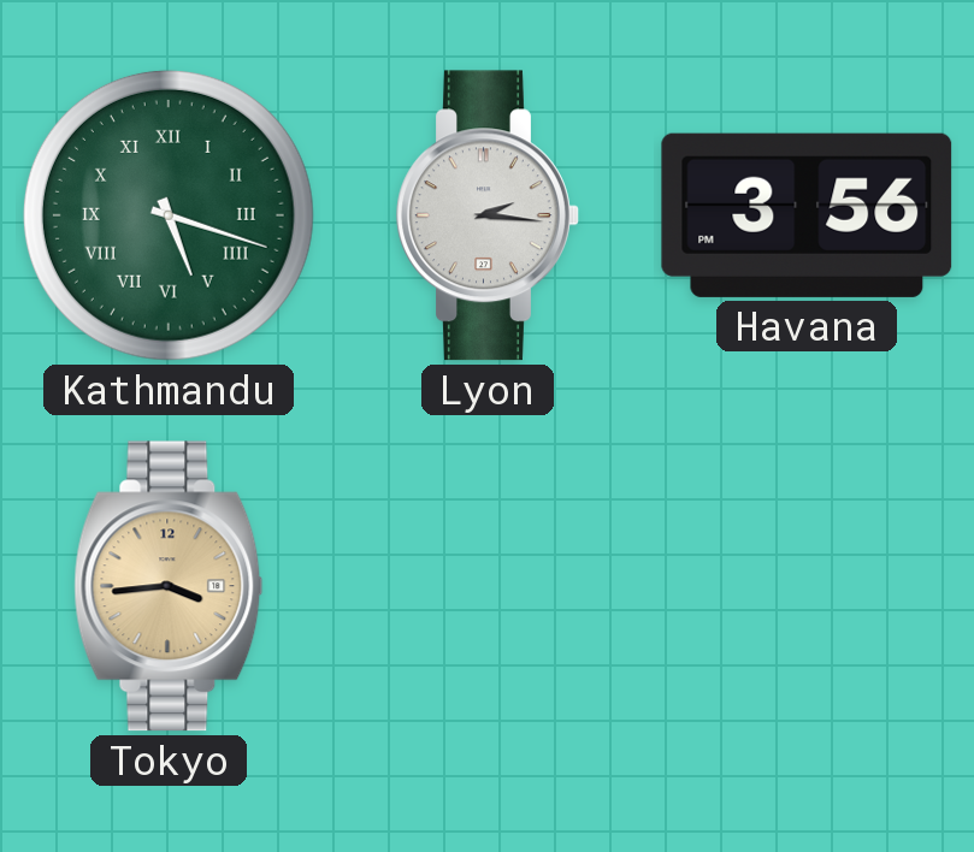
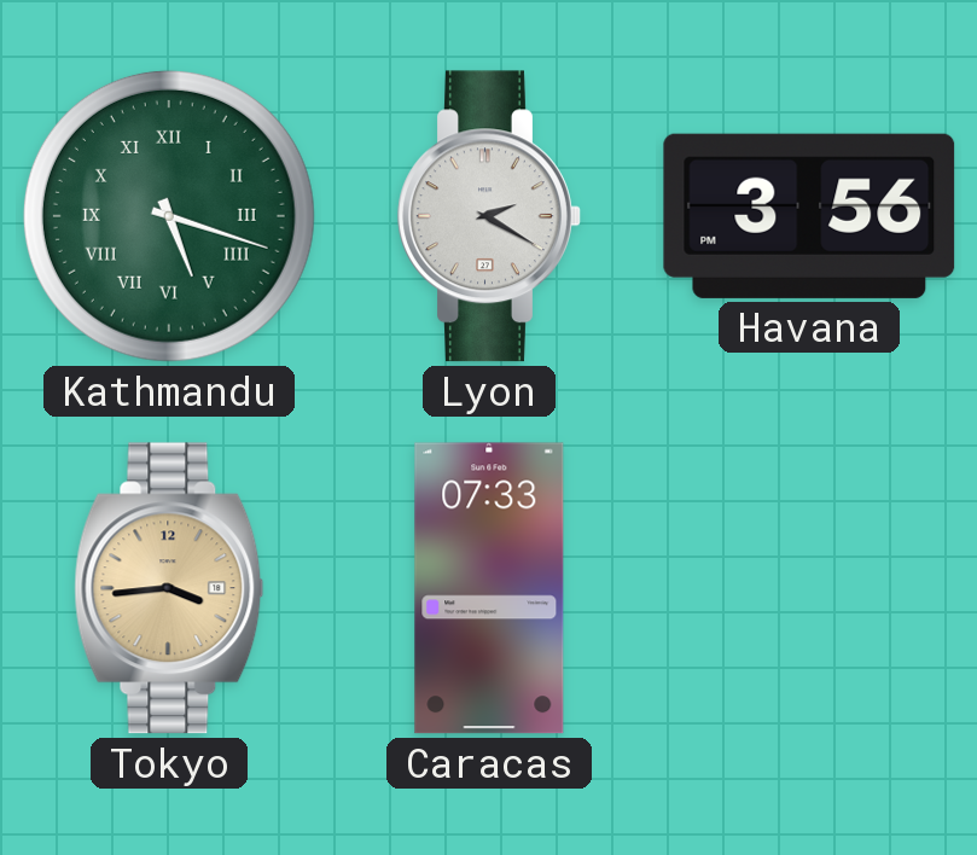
Lyon: 2:16 -> 2:20 (489, 216)
Caracas: none -> 07:33 (489, 588)
